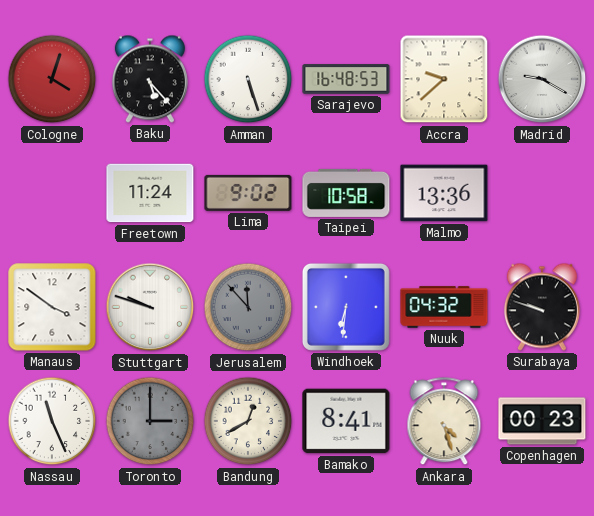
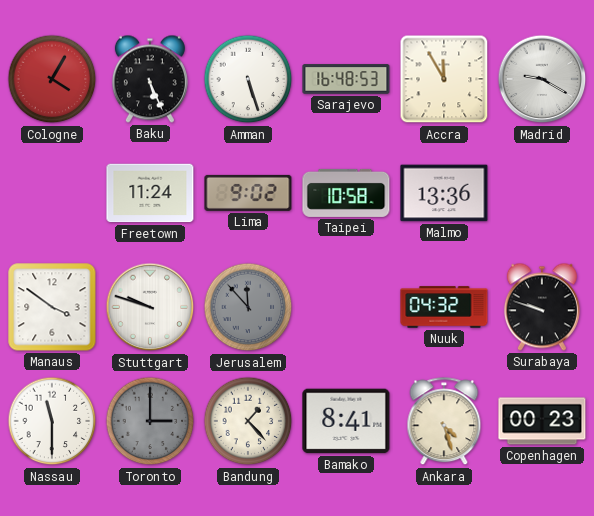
Cologne: 4:03 -> 4:05 (52, 79)
Baku: 5:23 -> 5:26 (150, 79)
Accra: 9:38 -> 11:55 (444, 79)
Windhoek: 6:31 -> none (346, 307)
Nassau: 11:26 -> 11:30 (52, 421)
Bandung: 12:40 -> 1:23 (248, 421)
